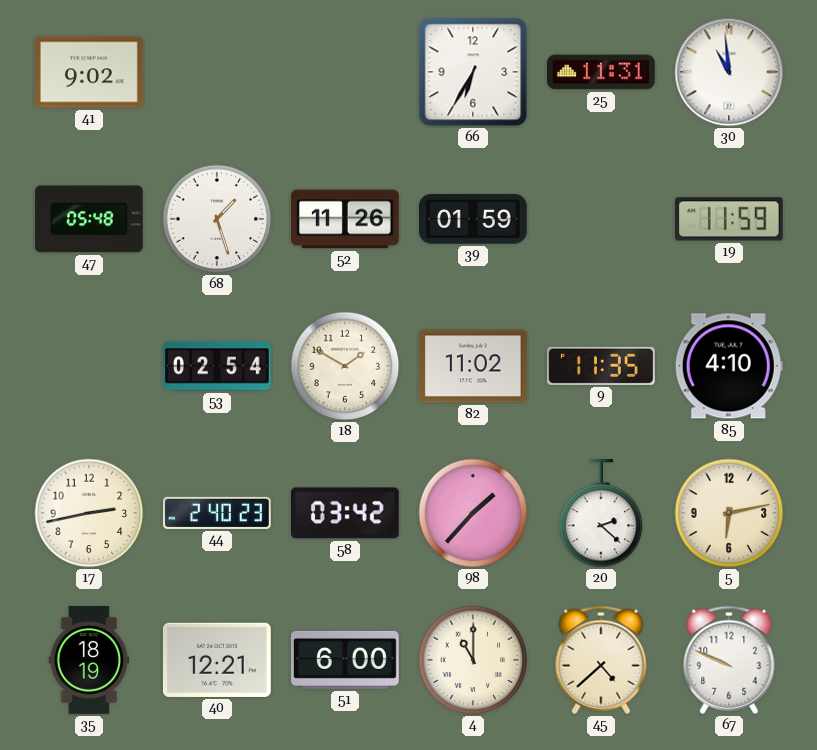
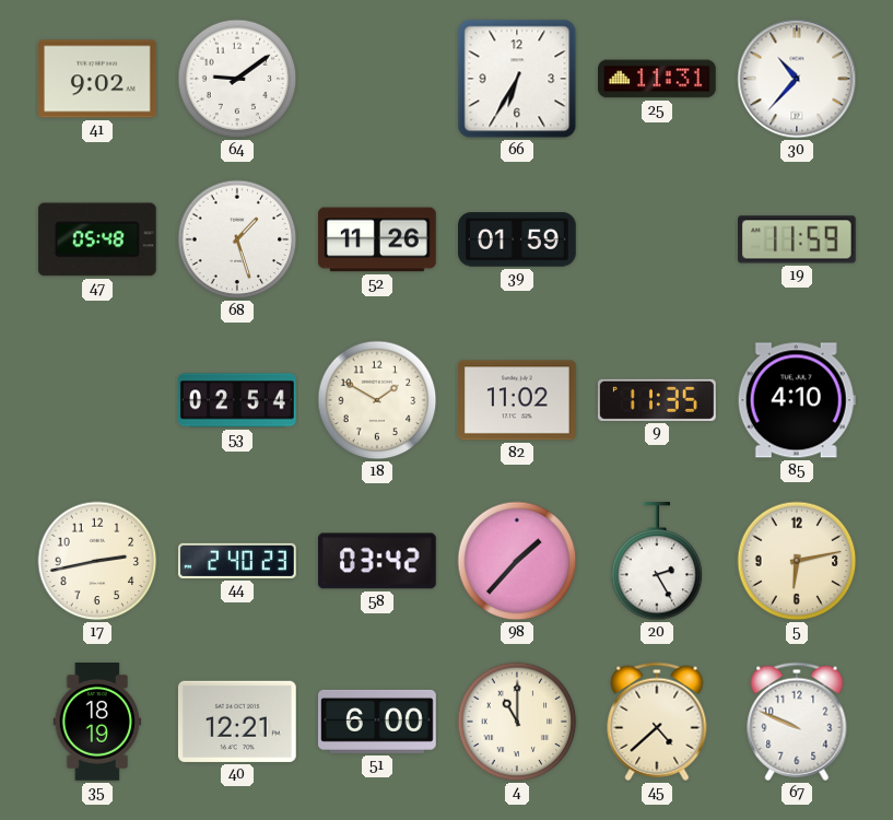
64: none -> 9:09 (237, 79)
30: 10:59 -> 10:37 (797, 79)
20: 2:22 -> 2:25 (657, 562)
